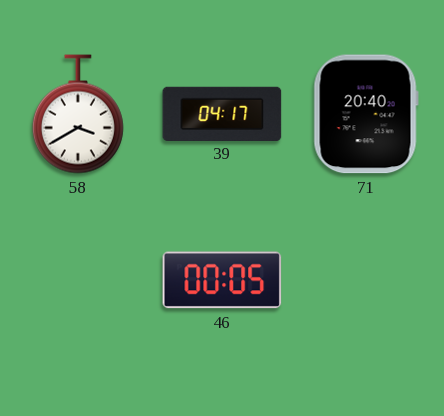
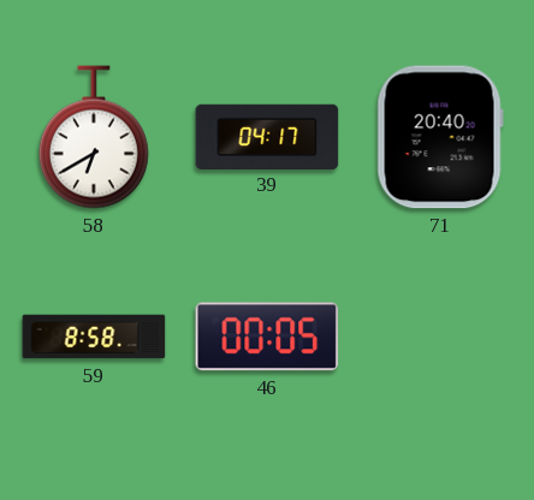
58: 3:40 -> 6:40 (94, 137)
59: none -> 8:58 (94, 337)
